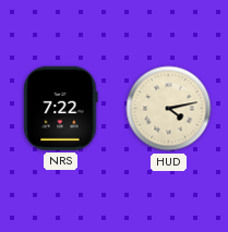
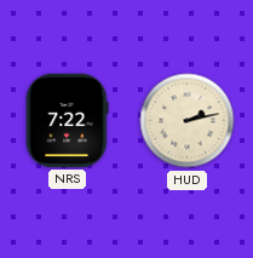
HUD: 4:13 -> 2:13 (188, 121)
